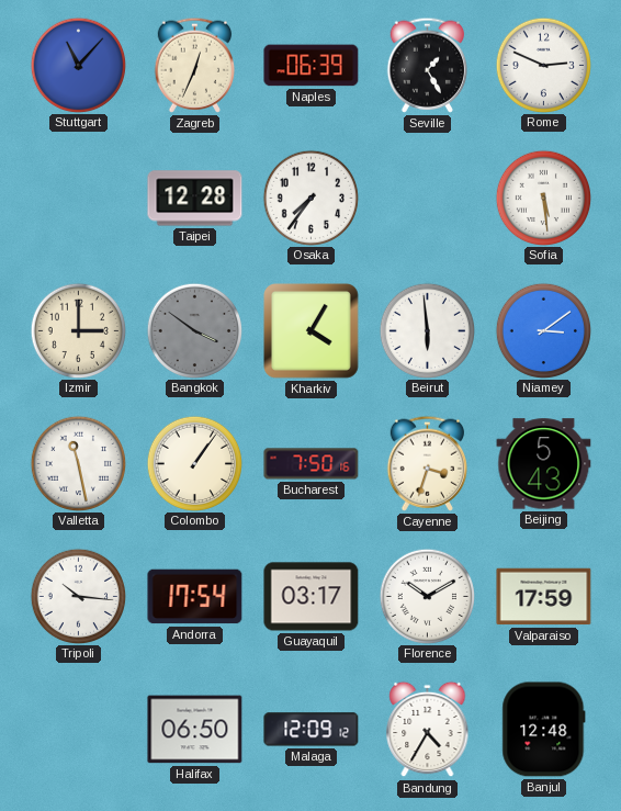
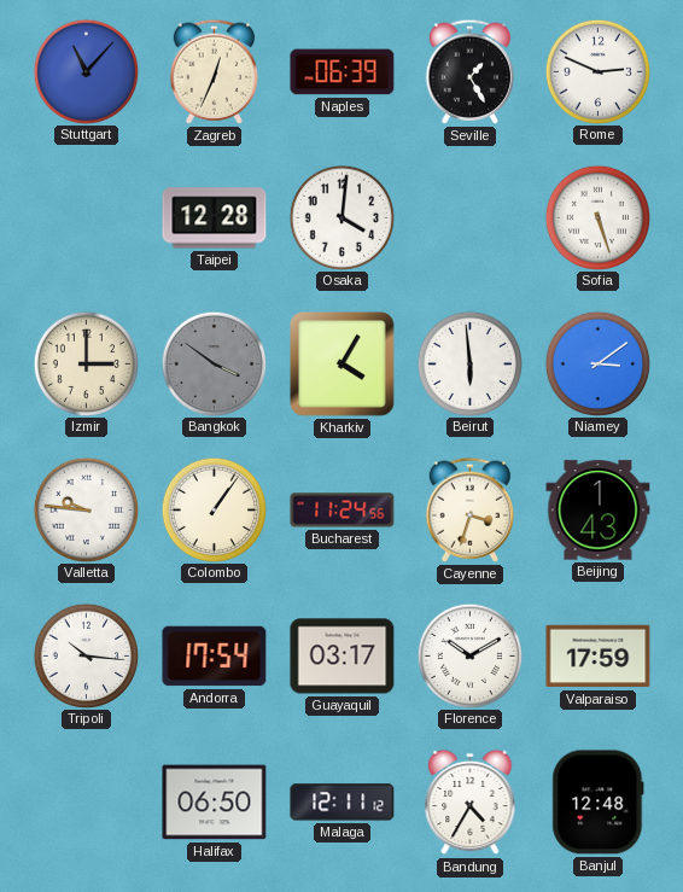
Osaka: 7:36 -> 4:01 (341, 217)
Sofia: 5:29 -> 5:27 (597, 217)
Valletta: 11:28 -> 9:46 (86, 509)
Bucharest: 7:50 -> 11:24 (343, 511)
Beijing: 5:43 -> 1:43 (599, 511)
Malaga: 12:09 -> 12:11 (343, 803)
